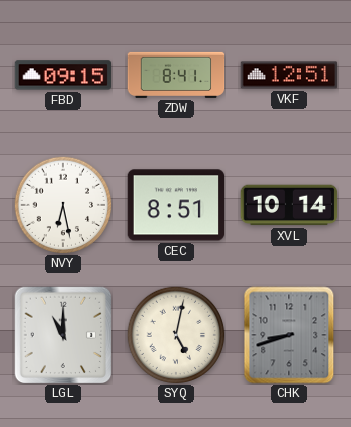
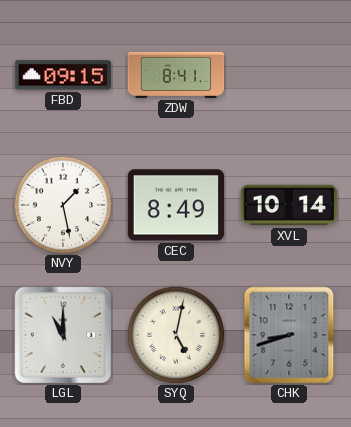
VKF: 12:51 -> none (289, 75)
NVY: 6:28 -> 1:28 (63, 205)
CEC: 8:51 -> 8:49 (176, 205)
